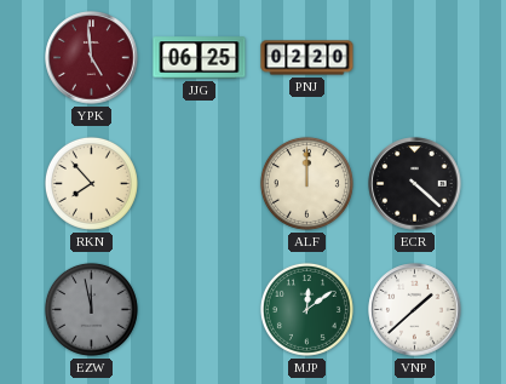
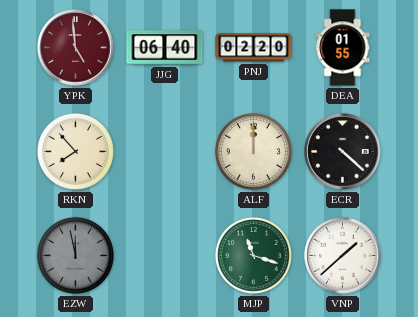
JJG: 06:25 -> 06:40 (165, 48)
DEA: none -> 01:55 (343, 48)
MJP: 12:09 -> 11:18 (253, 255)
